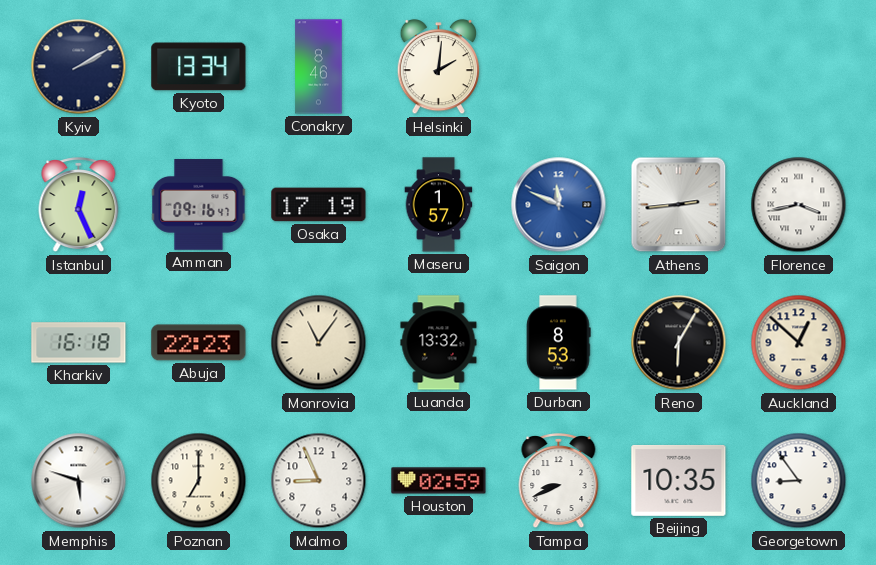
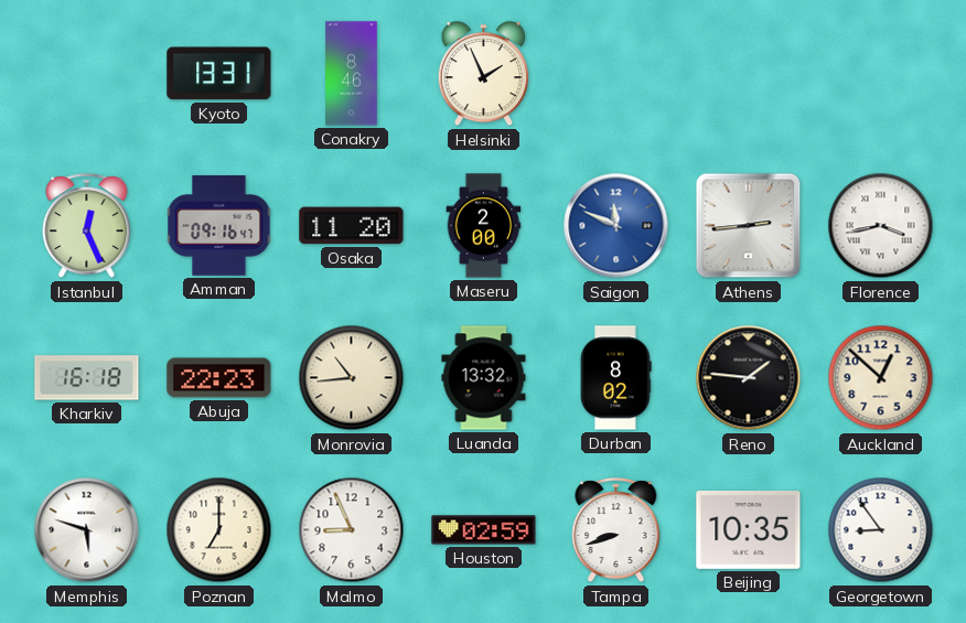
Kyiv: 2:10 -> none (79, 67)
Kyoto: 13:34 -> 13:31 (219, 74)
Helsinki: 2:01 -> 1:56 (483, 75)
Osaka: 17:19 -> 11:20 (352, 226)
Maseru: 1:57 -> 2:00 (484, 226)
Monrovia: 11:06 -> 10:44 (352, 378)
Durban: 8:53 -> 8:02 (615, 378)
Reno: 6:05 -> 1:46 (749, 378)
Tampa: 8:41 -> 8:42 (616, 530)
